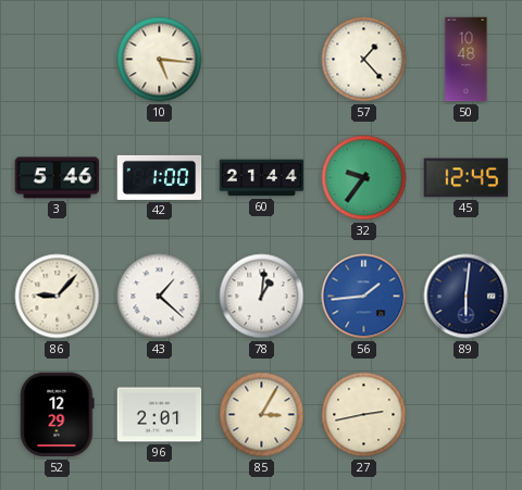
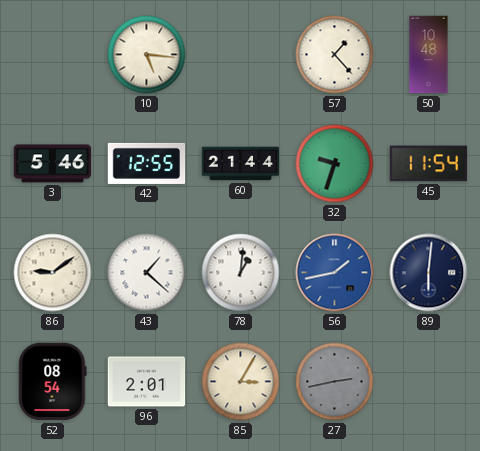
42: 1:00 -> 12:55 (147, 163)
32: 9:36 -> 9:33 (335, 164)
45: 12:45 -> 11:54 (429, 164)
86: 9:07 -> 9:09 (53, 273)
56: 1:44 -> 1:43 (335, 273)
52: 12:29 -> 08:54 (53, 382)
27 dial: cream -> grey (335, 382)
